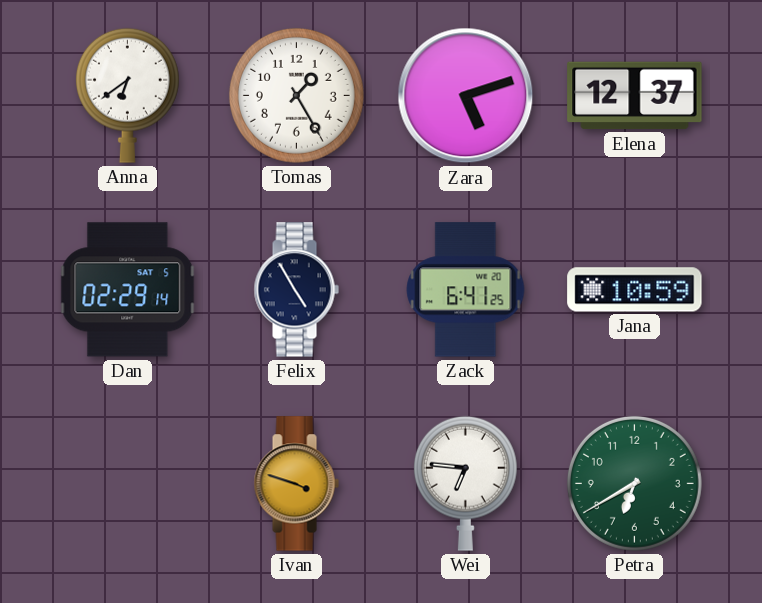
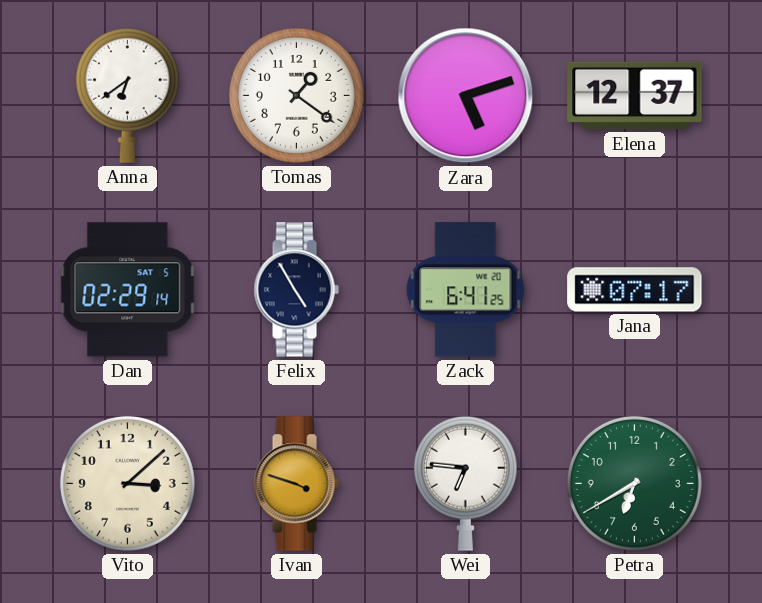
Tomas: 1:25 -> 1:21 (296, 95)
Jana: 10:59 -> 07:17 (635, 290)
Vito: none -> 3:08 (127, 483)
